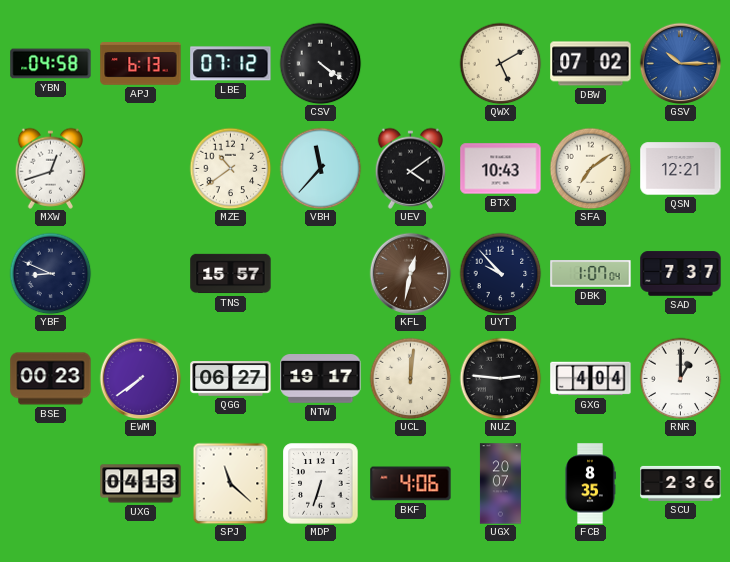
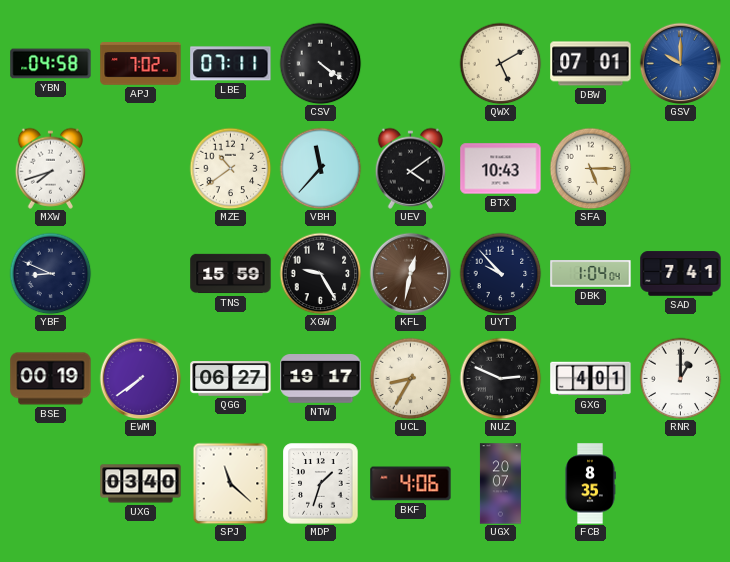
APJ: 6:13 -> 7:02 (141, 64)
LBE: 07:12 -> 07:11 (231, 64)
DBW: 07:02 -> 07:01 (591, 64)
GSV: 10:15 -> 10:00 (680, 63)
MXW: 12:42 -> 7:42 (51, 168)
SFA: 7:09 -> 5:15 (590, 168)
QSN: 12:21 -> none (681, 169)
TNS: 15:57 -> 15:59 (231, 274)
XGW: none -> 9:25 (320, 273)
DBK: 1:07 -> 1:04 (591, 274)
SAD: 7:37 -> 7:41 (681, 274)
BSE: 00:23 -> 00:19 (51, 379)
UCL: 12:01 -> 8:35 (410, 378)
NUZ: 2:46 -> 2:49 (500, 378)
GXG: 4:04 -> 4:01 (591, 379)
UXG: 04:13 -> 03:40 (141, 484)
MDP: 6:33 -> 1:33 (321, 484)
SCU: 2:36 -> none (681, 483)
